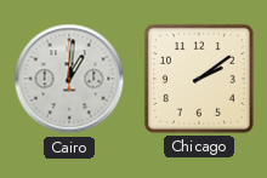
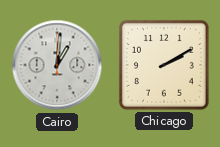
Chicago: 2:09 -> 2:10 (164, 65)
